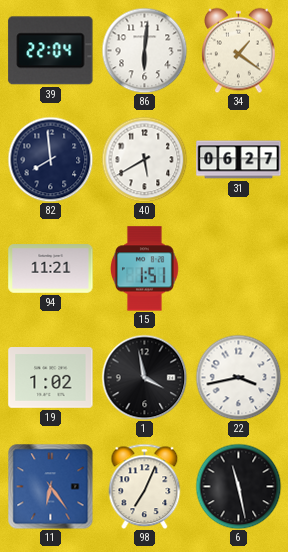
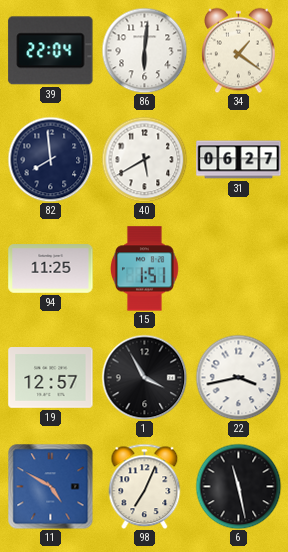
94: 11:21 -> 11:25 (51, 269)
19: 1:02 -> 12:57 (51, 378)
1: 3:58 -> 3:55 (144, 377)
11: 6:24 -> 4:50 (50, 486)
